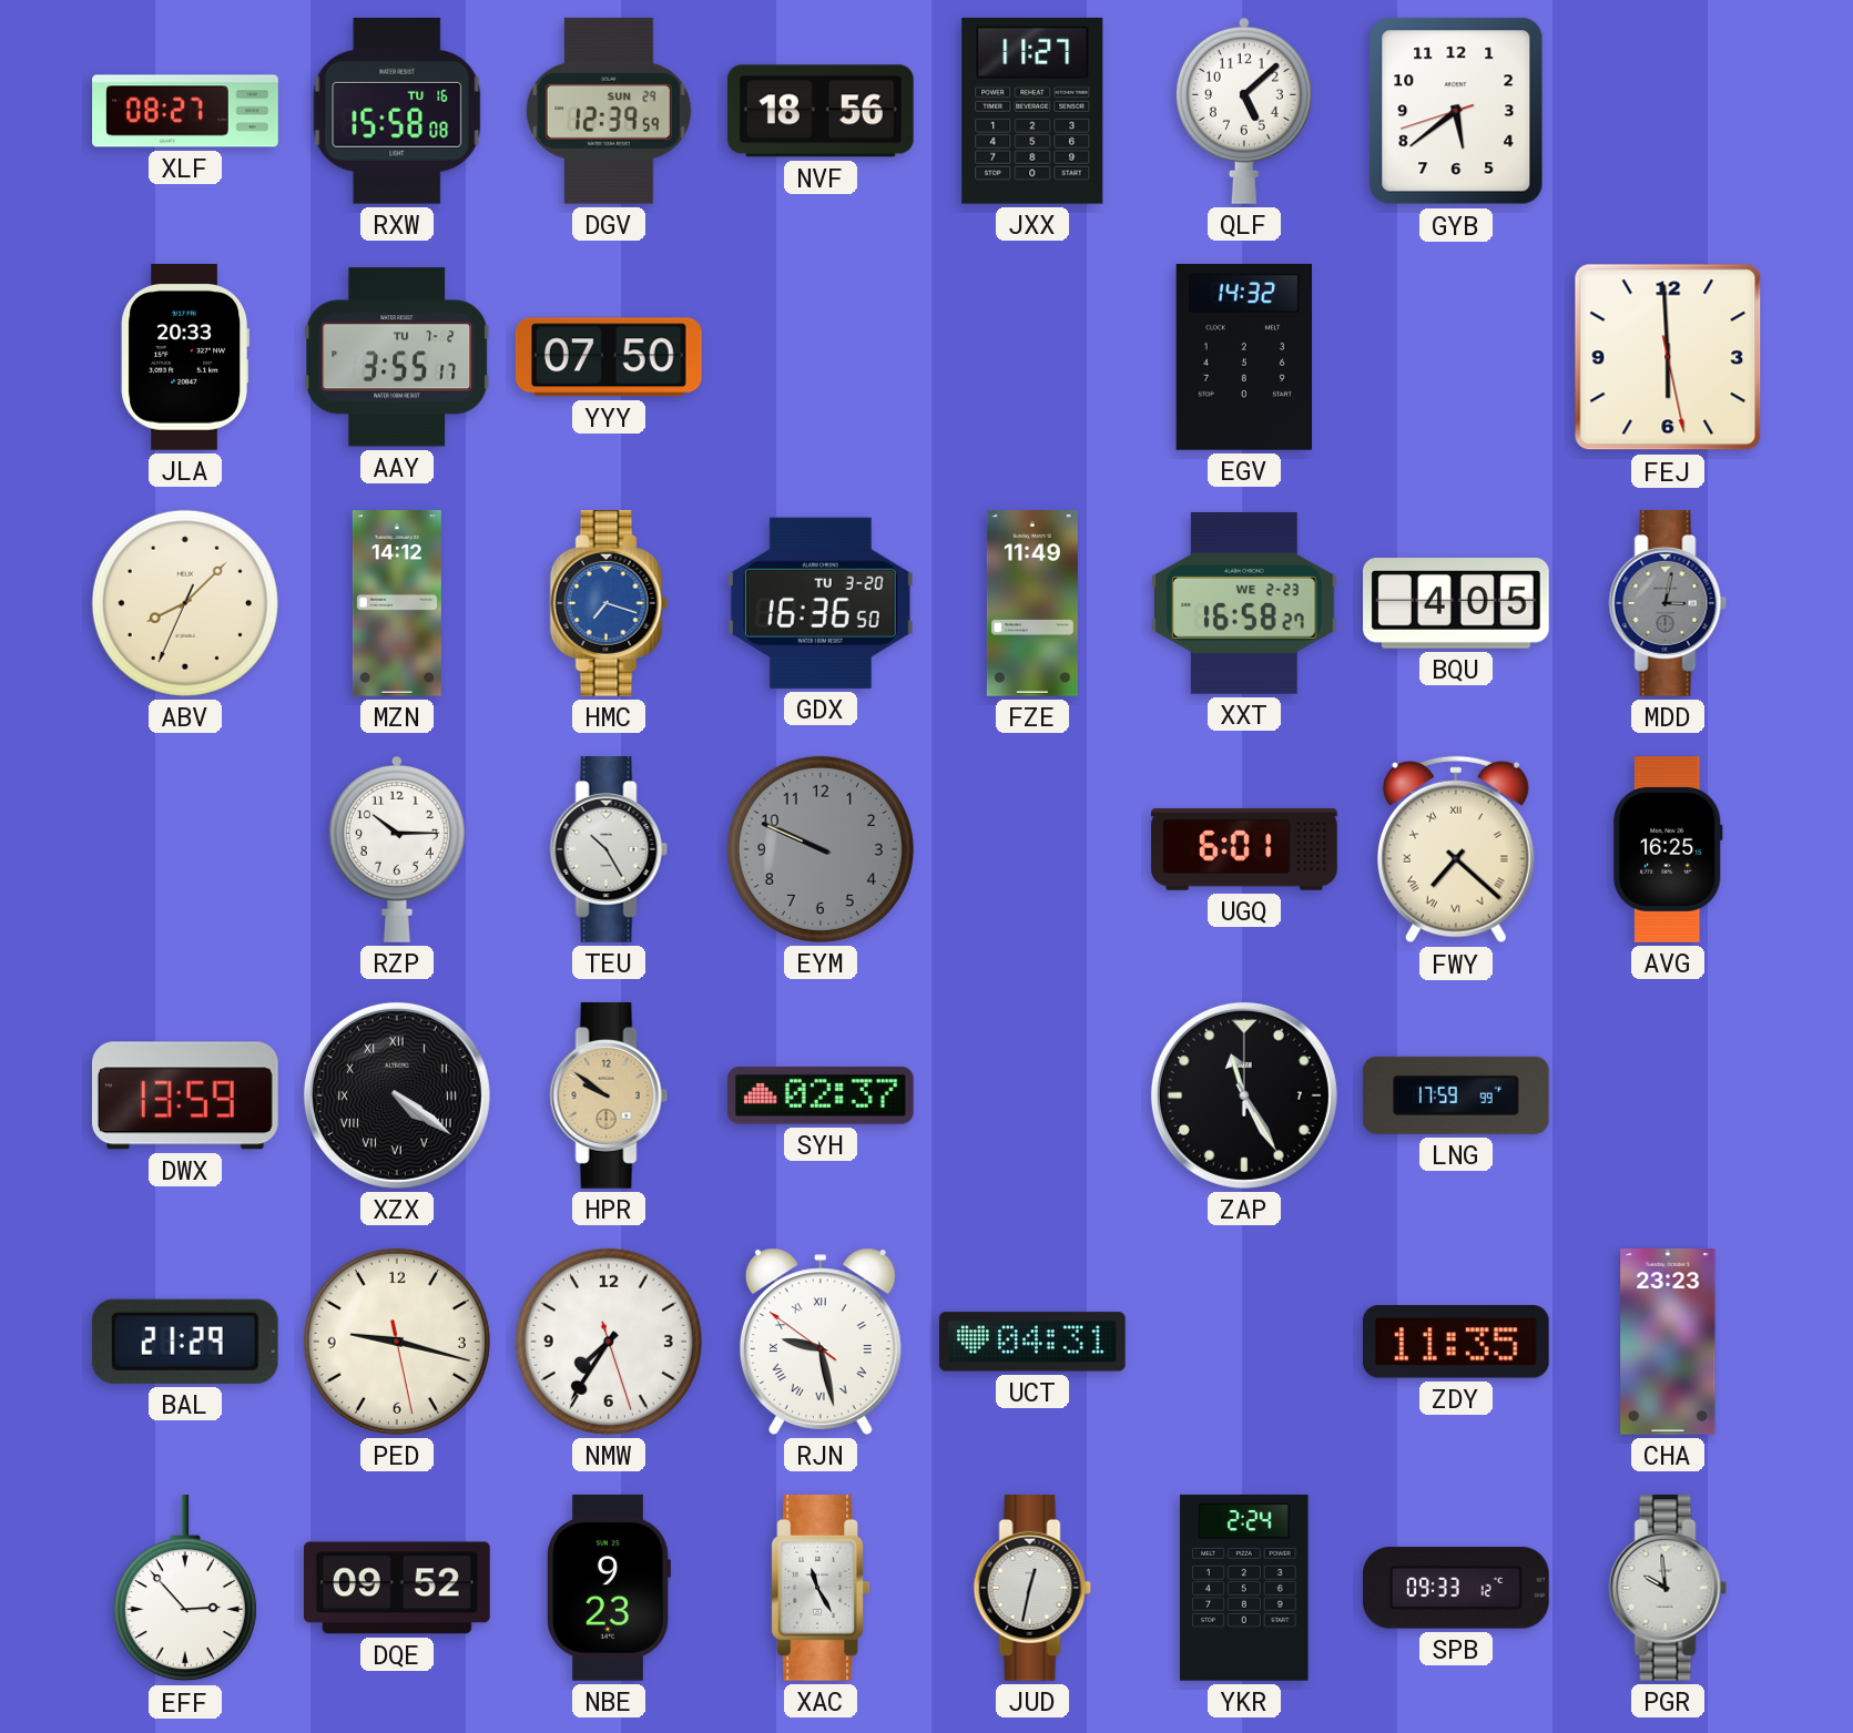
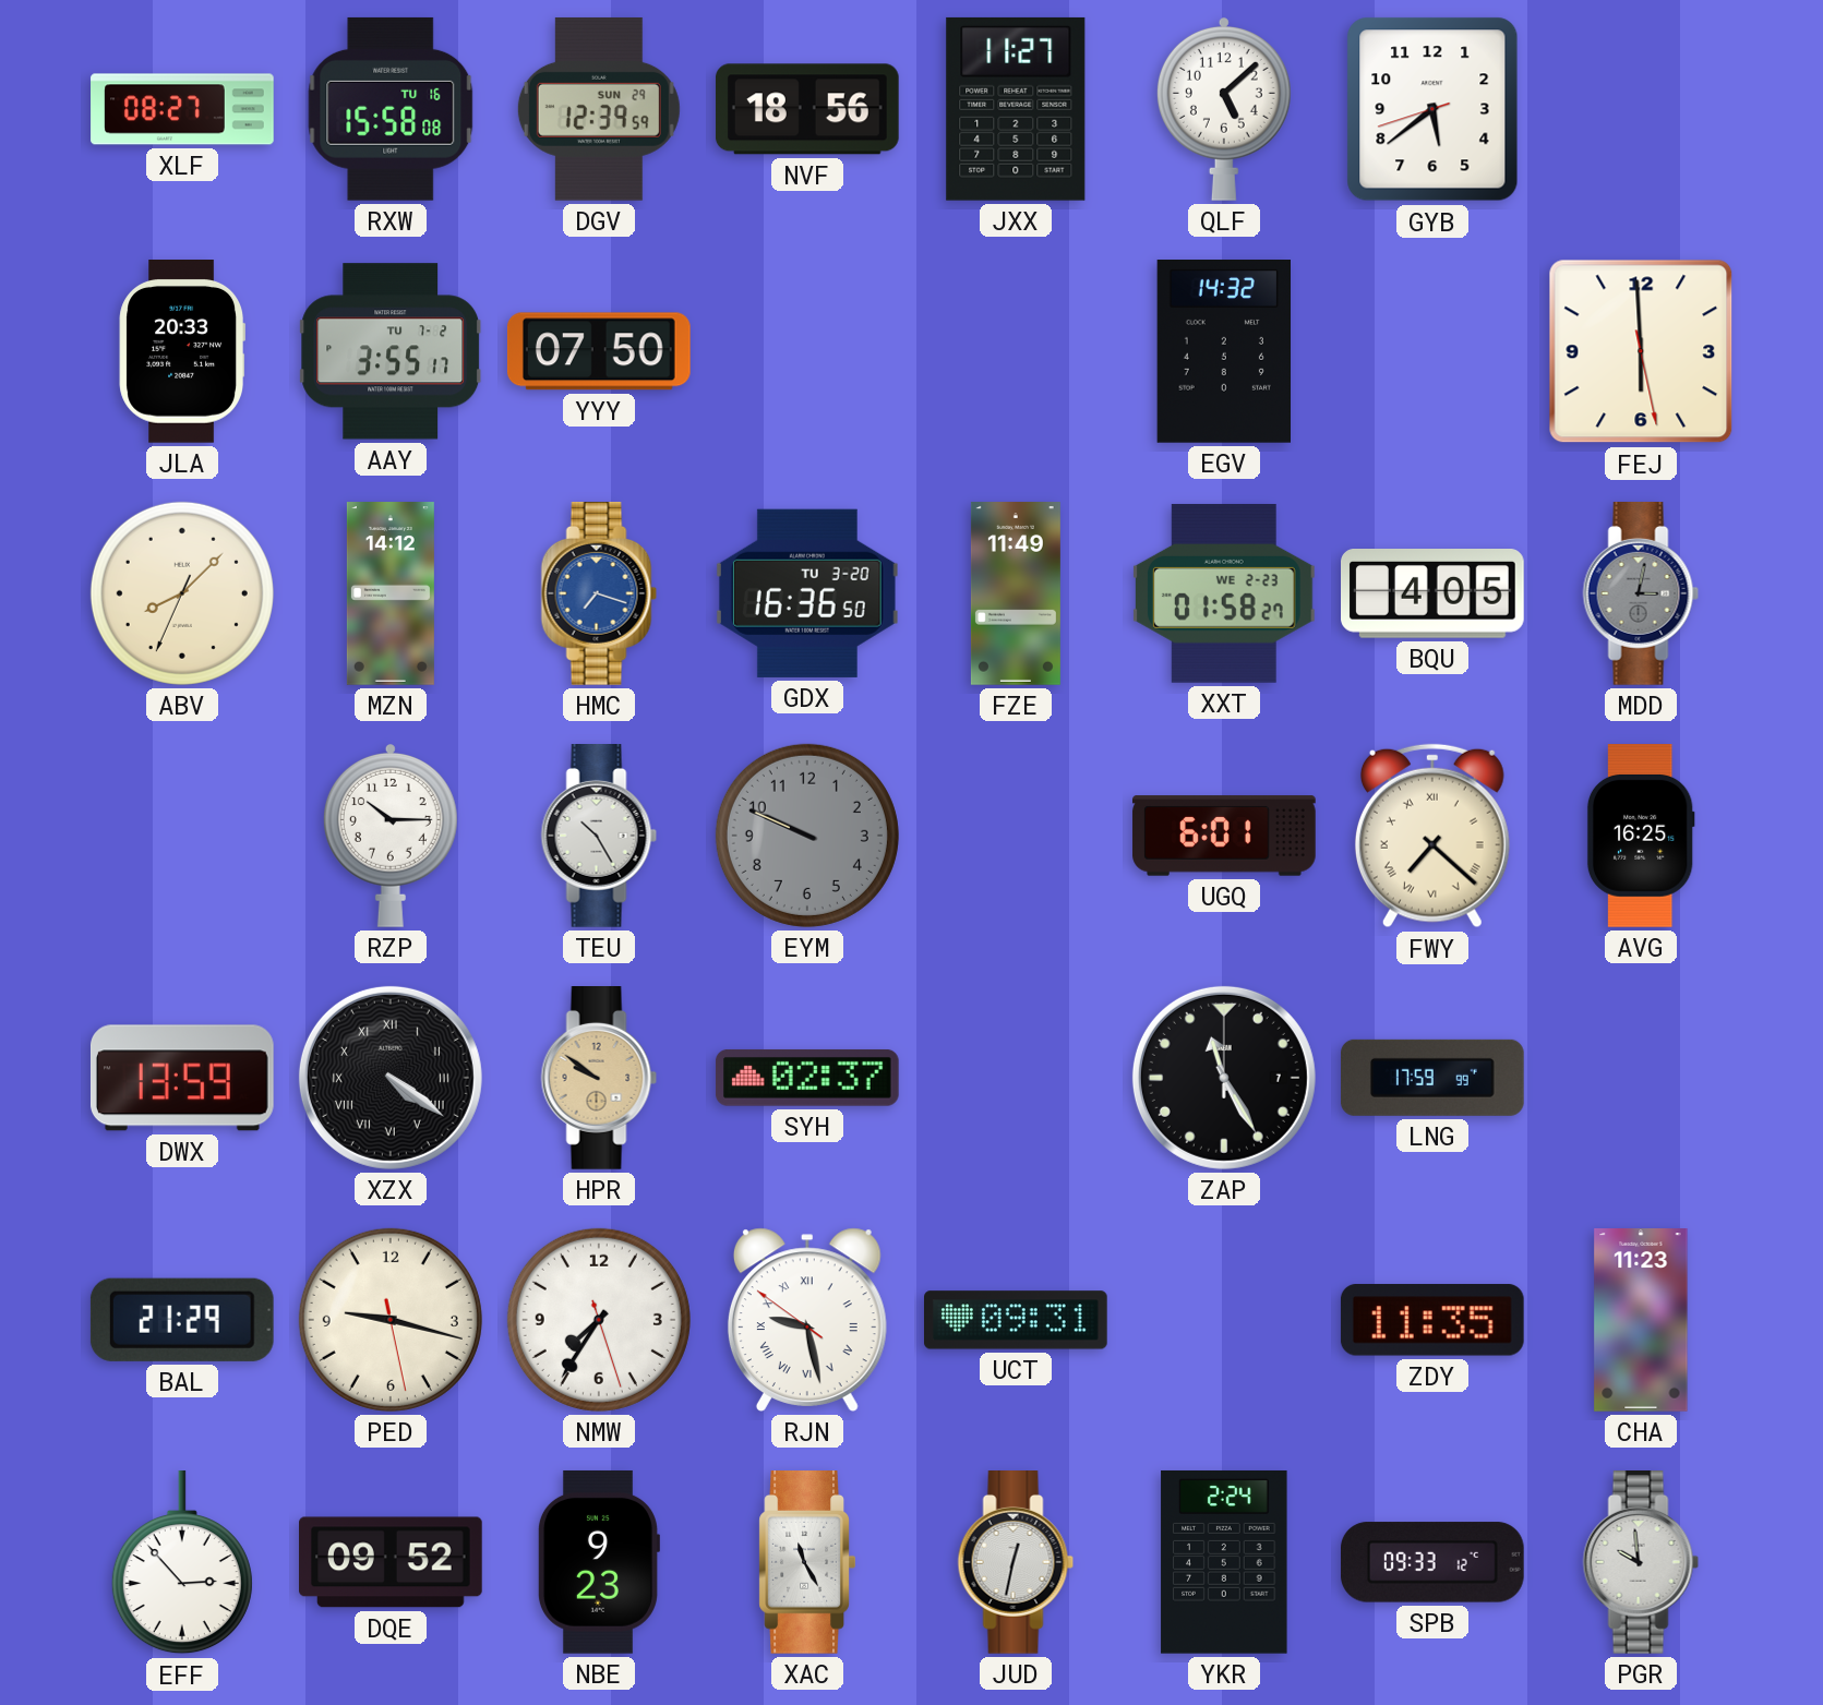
XXT: 16:58 -> 01:58 (1224, 593)
UCT: 04:31 -> 09:31 (1017, 1320)
CHA: 23:23 -> 11:23 (1641, 1321)
